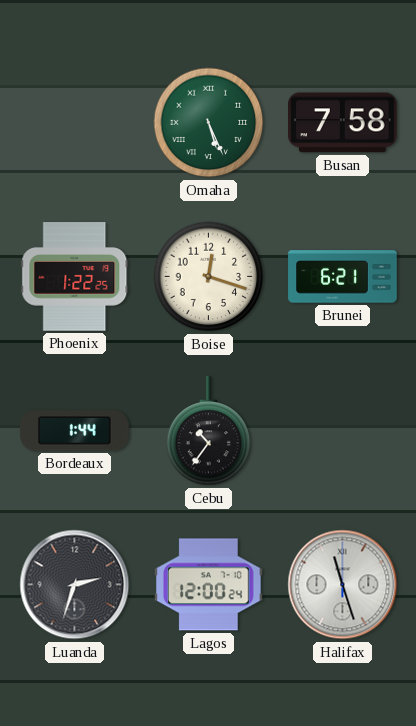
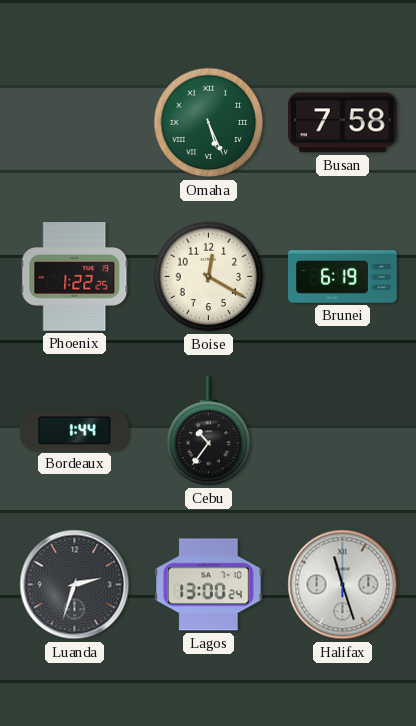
Boise: 12:18 -> 12:20 (209, 277)
Brunei: 6:21 -> 6:19 (343, 277)
Lagos: 12:00 -> 13:00 (209, 585)
